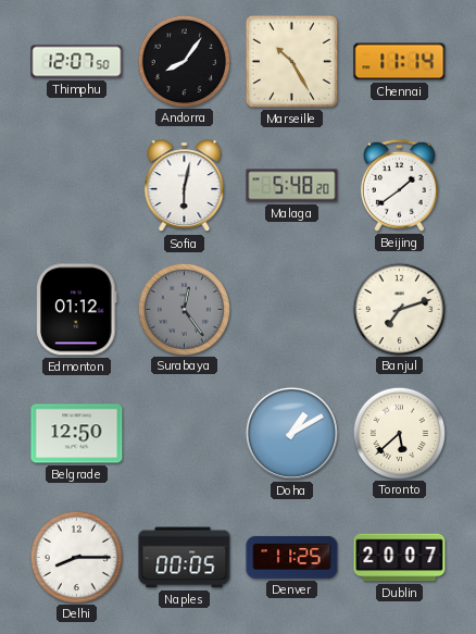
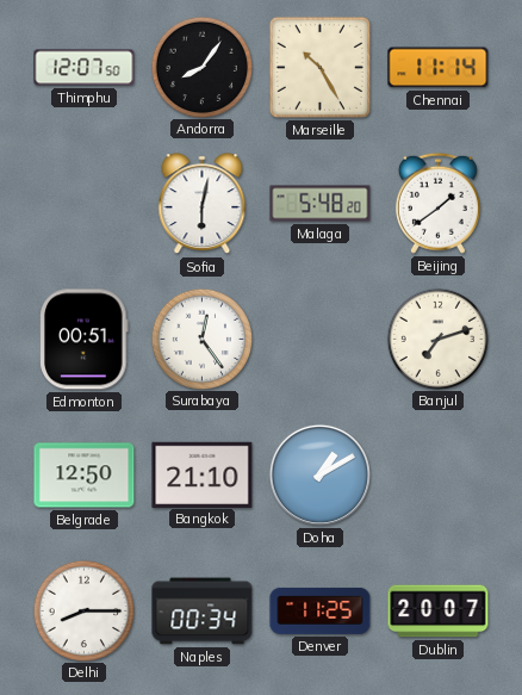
Edmonton: 01:12 -> 00:51 (85, 340)
Surabaya dial: grey -> white (201, 339)
Bangkok: none -> 21:10 (203, 474)
Toronto: 5:38 -> none (399, 433)
Naples: 00:05 -> 00:34 (203, 612)
